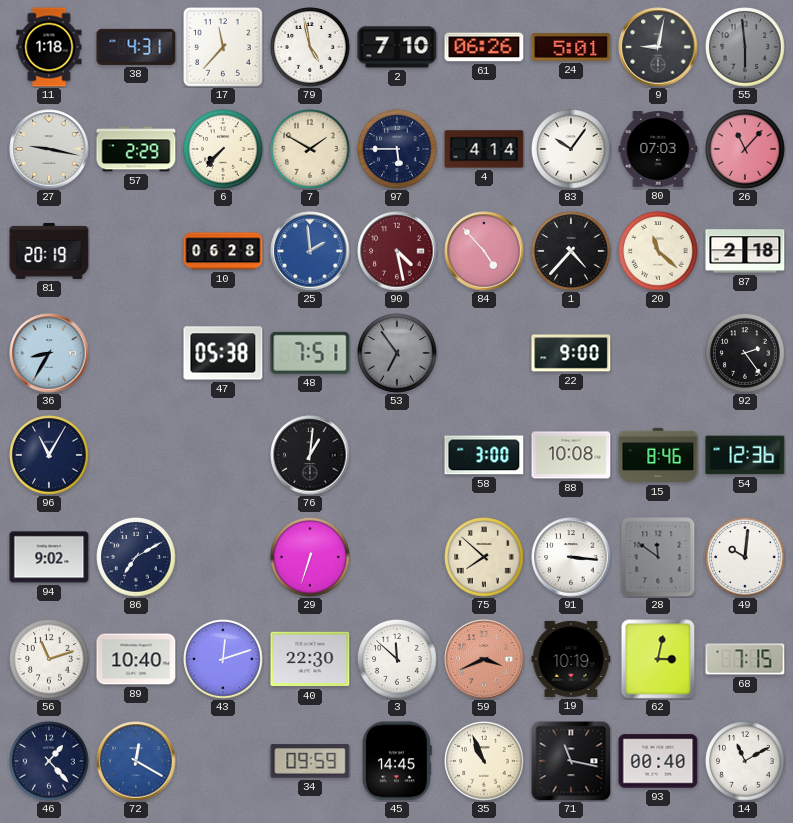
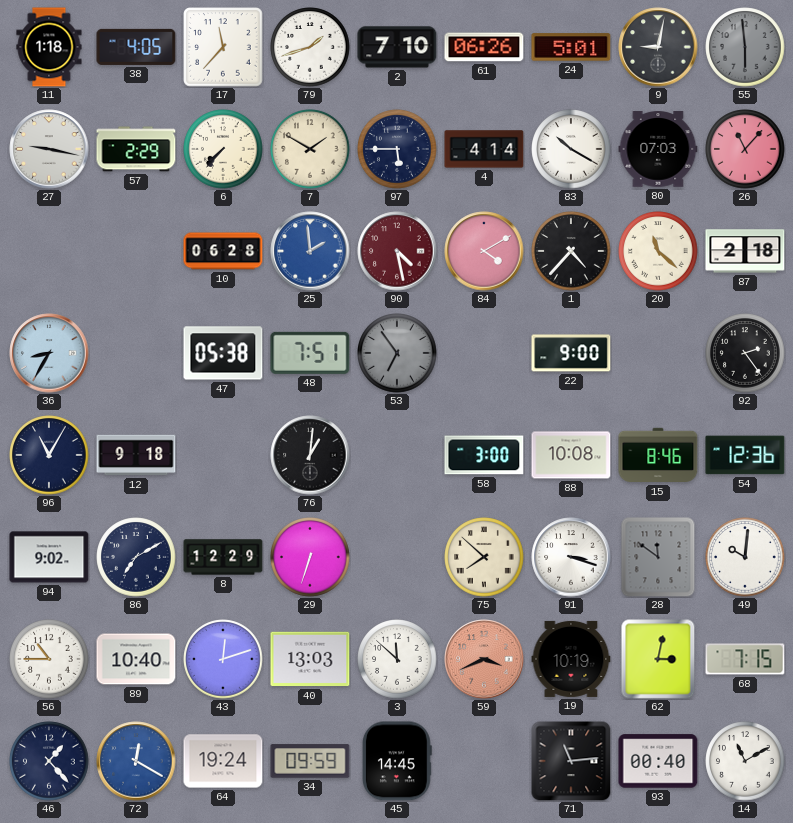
38: 4:31 -> 4:05 (136, 47)
79: 4:58 -> 1:42 (310, 47)
83: 10:06 -> 10:20 (571, 149)
81: 20:19 -> none (49, 251)
84: 4:53 -> 4:10 (484, 251)
12: none -> 9:18 (136, 455)
8: none -> 12:29 (223, 557)
91: 3:16 -> 3:18 (571, 557)
56: 11:12 -> 10:45 (49, 659)
40: 22:30 -> 13:03 (310, 659)
64: none -> 19:24 (223, 761)
35: 10:56 -> none (484, 761)
71: 11:17 -> 11:14 (571, 761)
